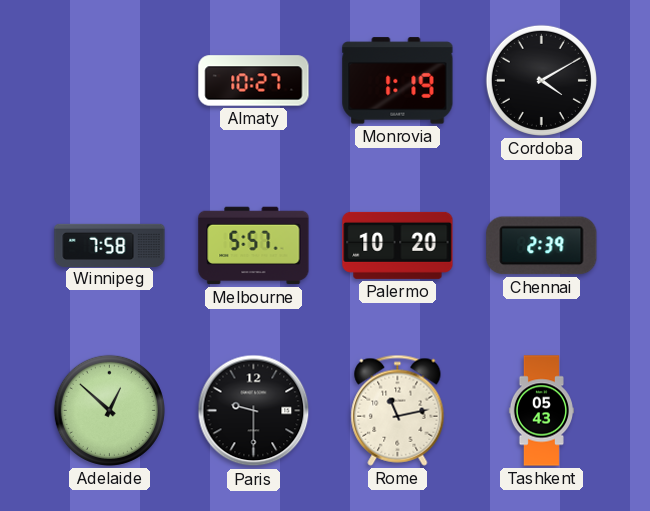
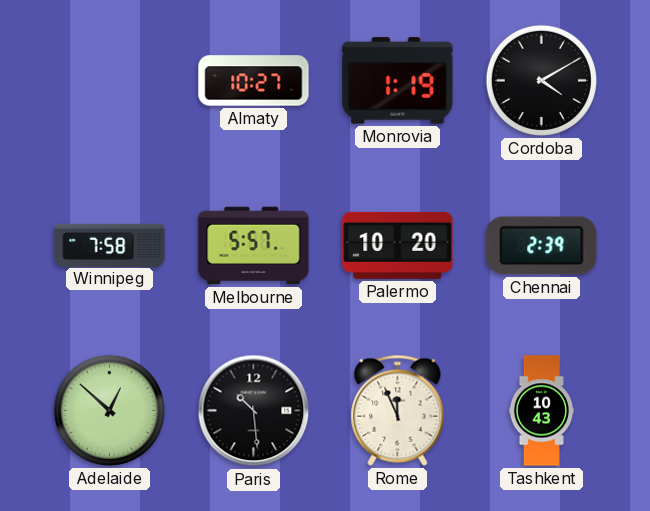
Paris: 9:30 -> 10:29 (254, 411)
Rome: 11:13 -> 11:56 (398, 410)
Tashkent: 05:43 -> 10:43 (541, 411)
